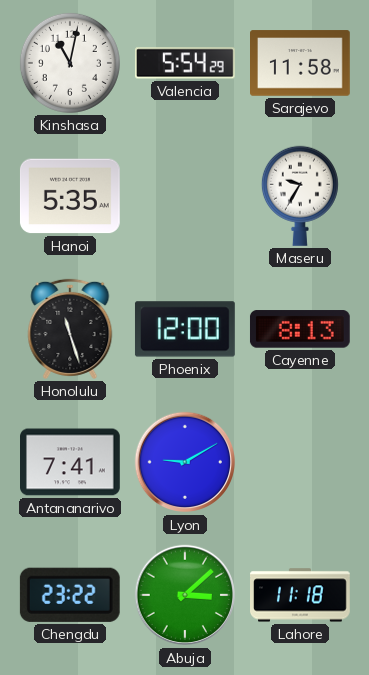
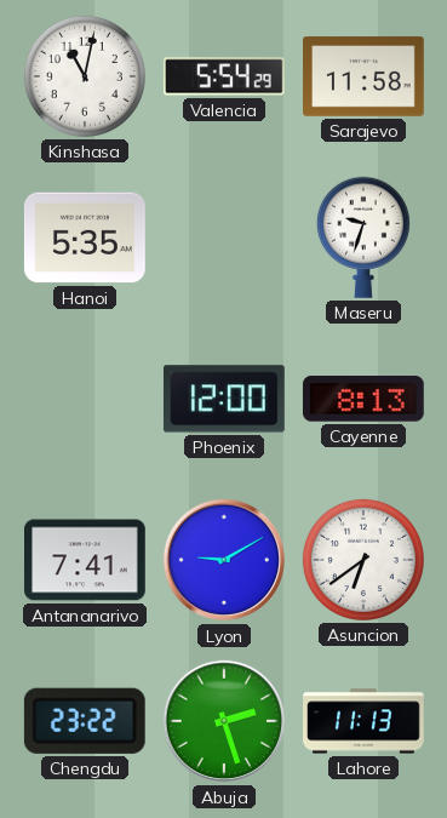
Maseru: 9:35 -> 9:33 (363, 238)
Honolulu: 11:27 -> none (70, 329)
Asuncion: none -> 6:39 (363, 560)
Abuja: 3:08 -> 2:27 (224, 721)
Lahore: 11:18 -> 11:13 (365, 721)
